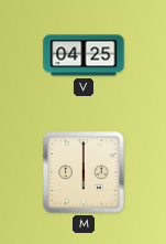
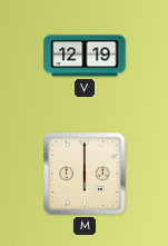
V: 04:25 -> 12:19 (85, 56)
